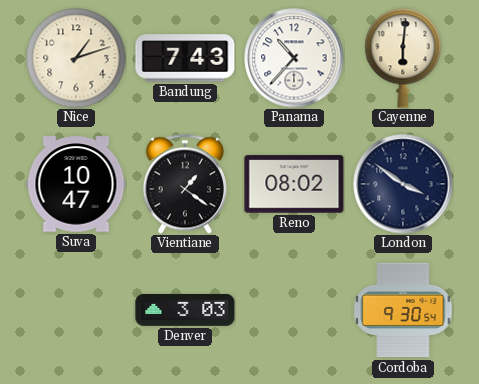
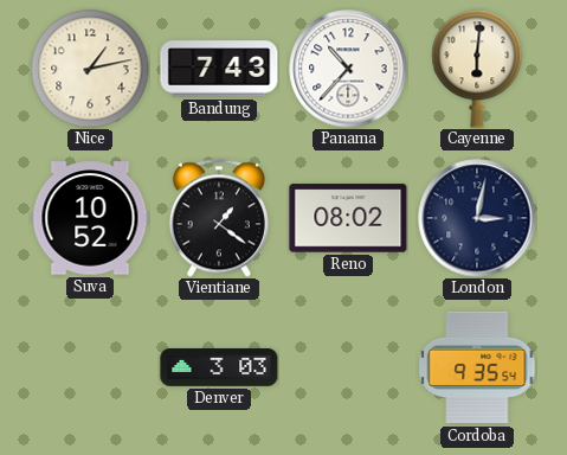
Nice: 1:12 -> 1:13 (90, 69)
Suva: 10:47 -> 10:52 (90, 218)
London: 3:51 -> 3:02 (477, 218)
Cordoba: 9:30 -> 9:35 (477, 367)
